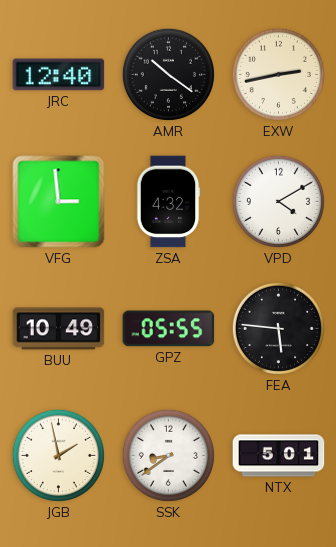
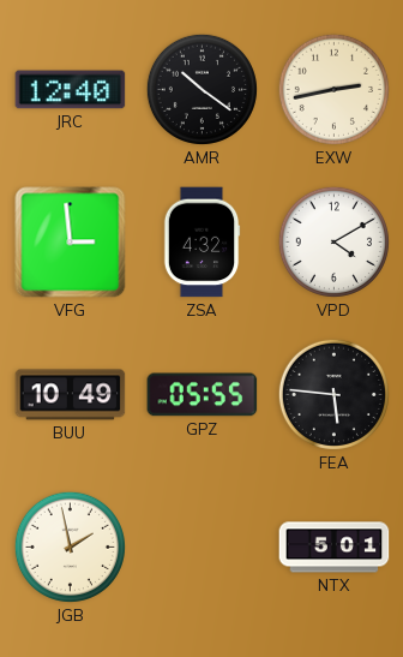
SSK: 8:39 -> none (168, 455)
